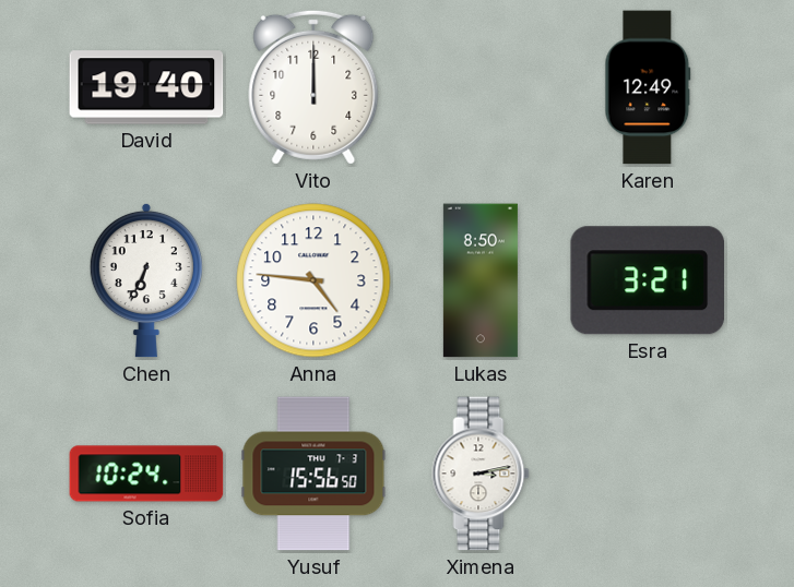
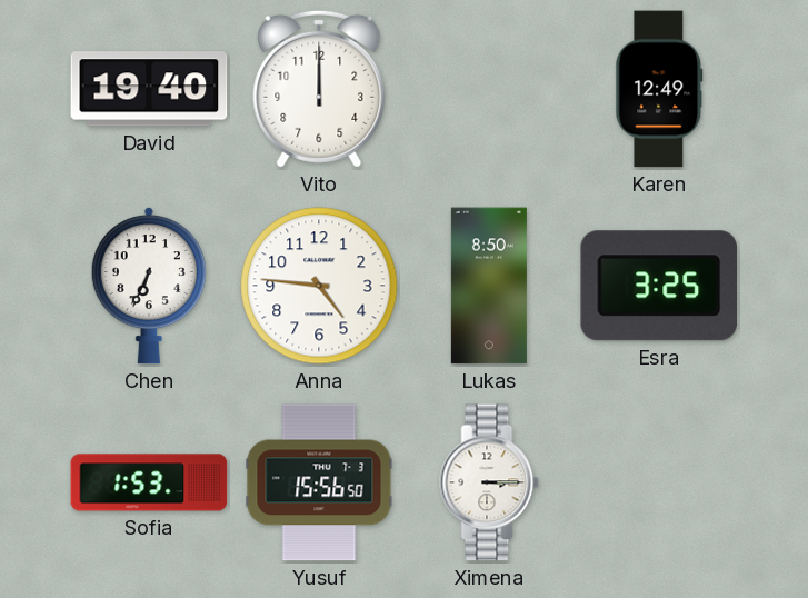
Esra: 3:21 -> 3:25 (658, 286)
Sofia: 10:24 -> 1:53 (149, 482)
Ximena: 3:13 -> 3:15 (489, 482)
